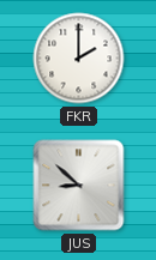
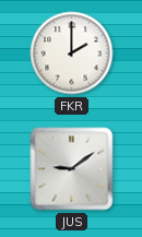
JUS: 8:52 -> 9:09 (72, 169)
